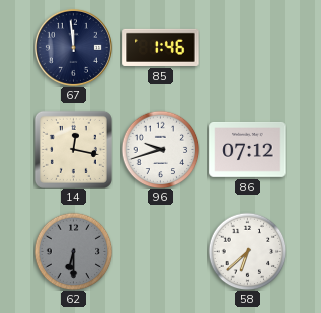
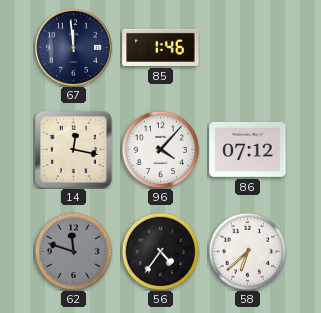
96: 9:42 -> 4:07 (160, 149)
62: 6:30 -> 11:48 (73, 251)
56: none -> 4:36 (160, 251)
